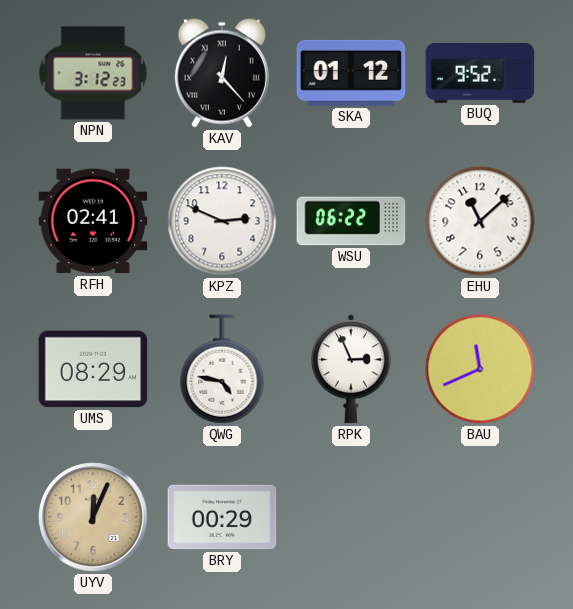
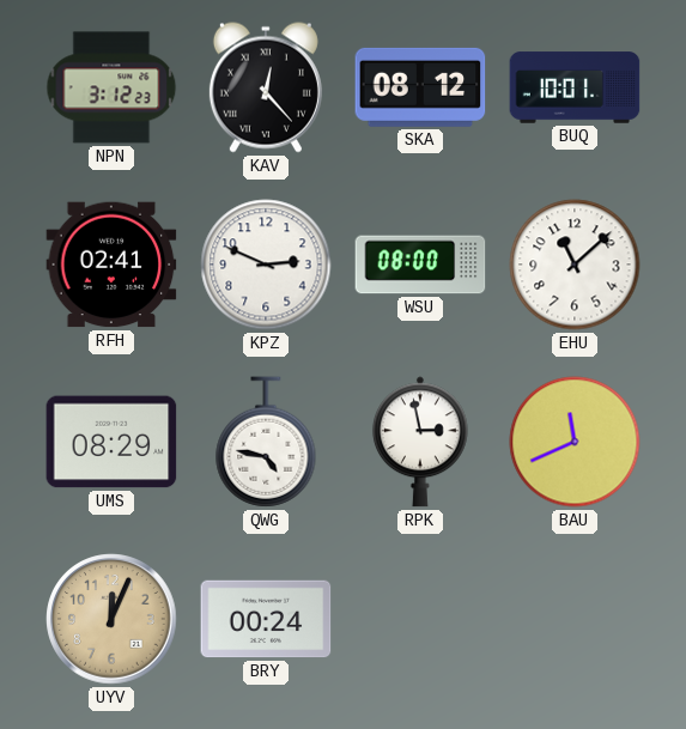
SKA: 01:12 -> 08:12 (420, 87)
BUQ: 9:52 -> 10:01 (575, 87)
WSU: 06:22 -> 08:00 (420, 265)
RPK: 2:56 -> 2:58 (420, 442)
BRY: 00:29 -> 00:24 (266, 619)
